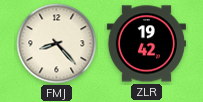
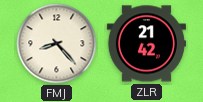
ZLR: 19:42 -> 21:42 (146, 44)
